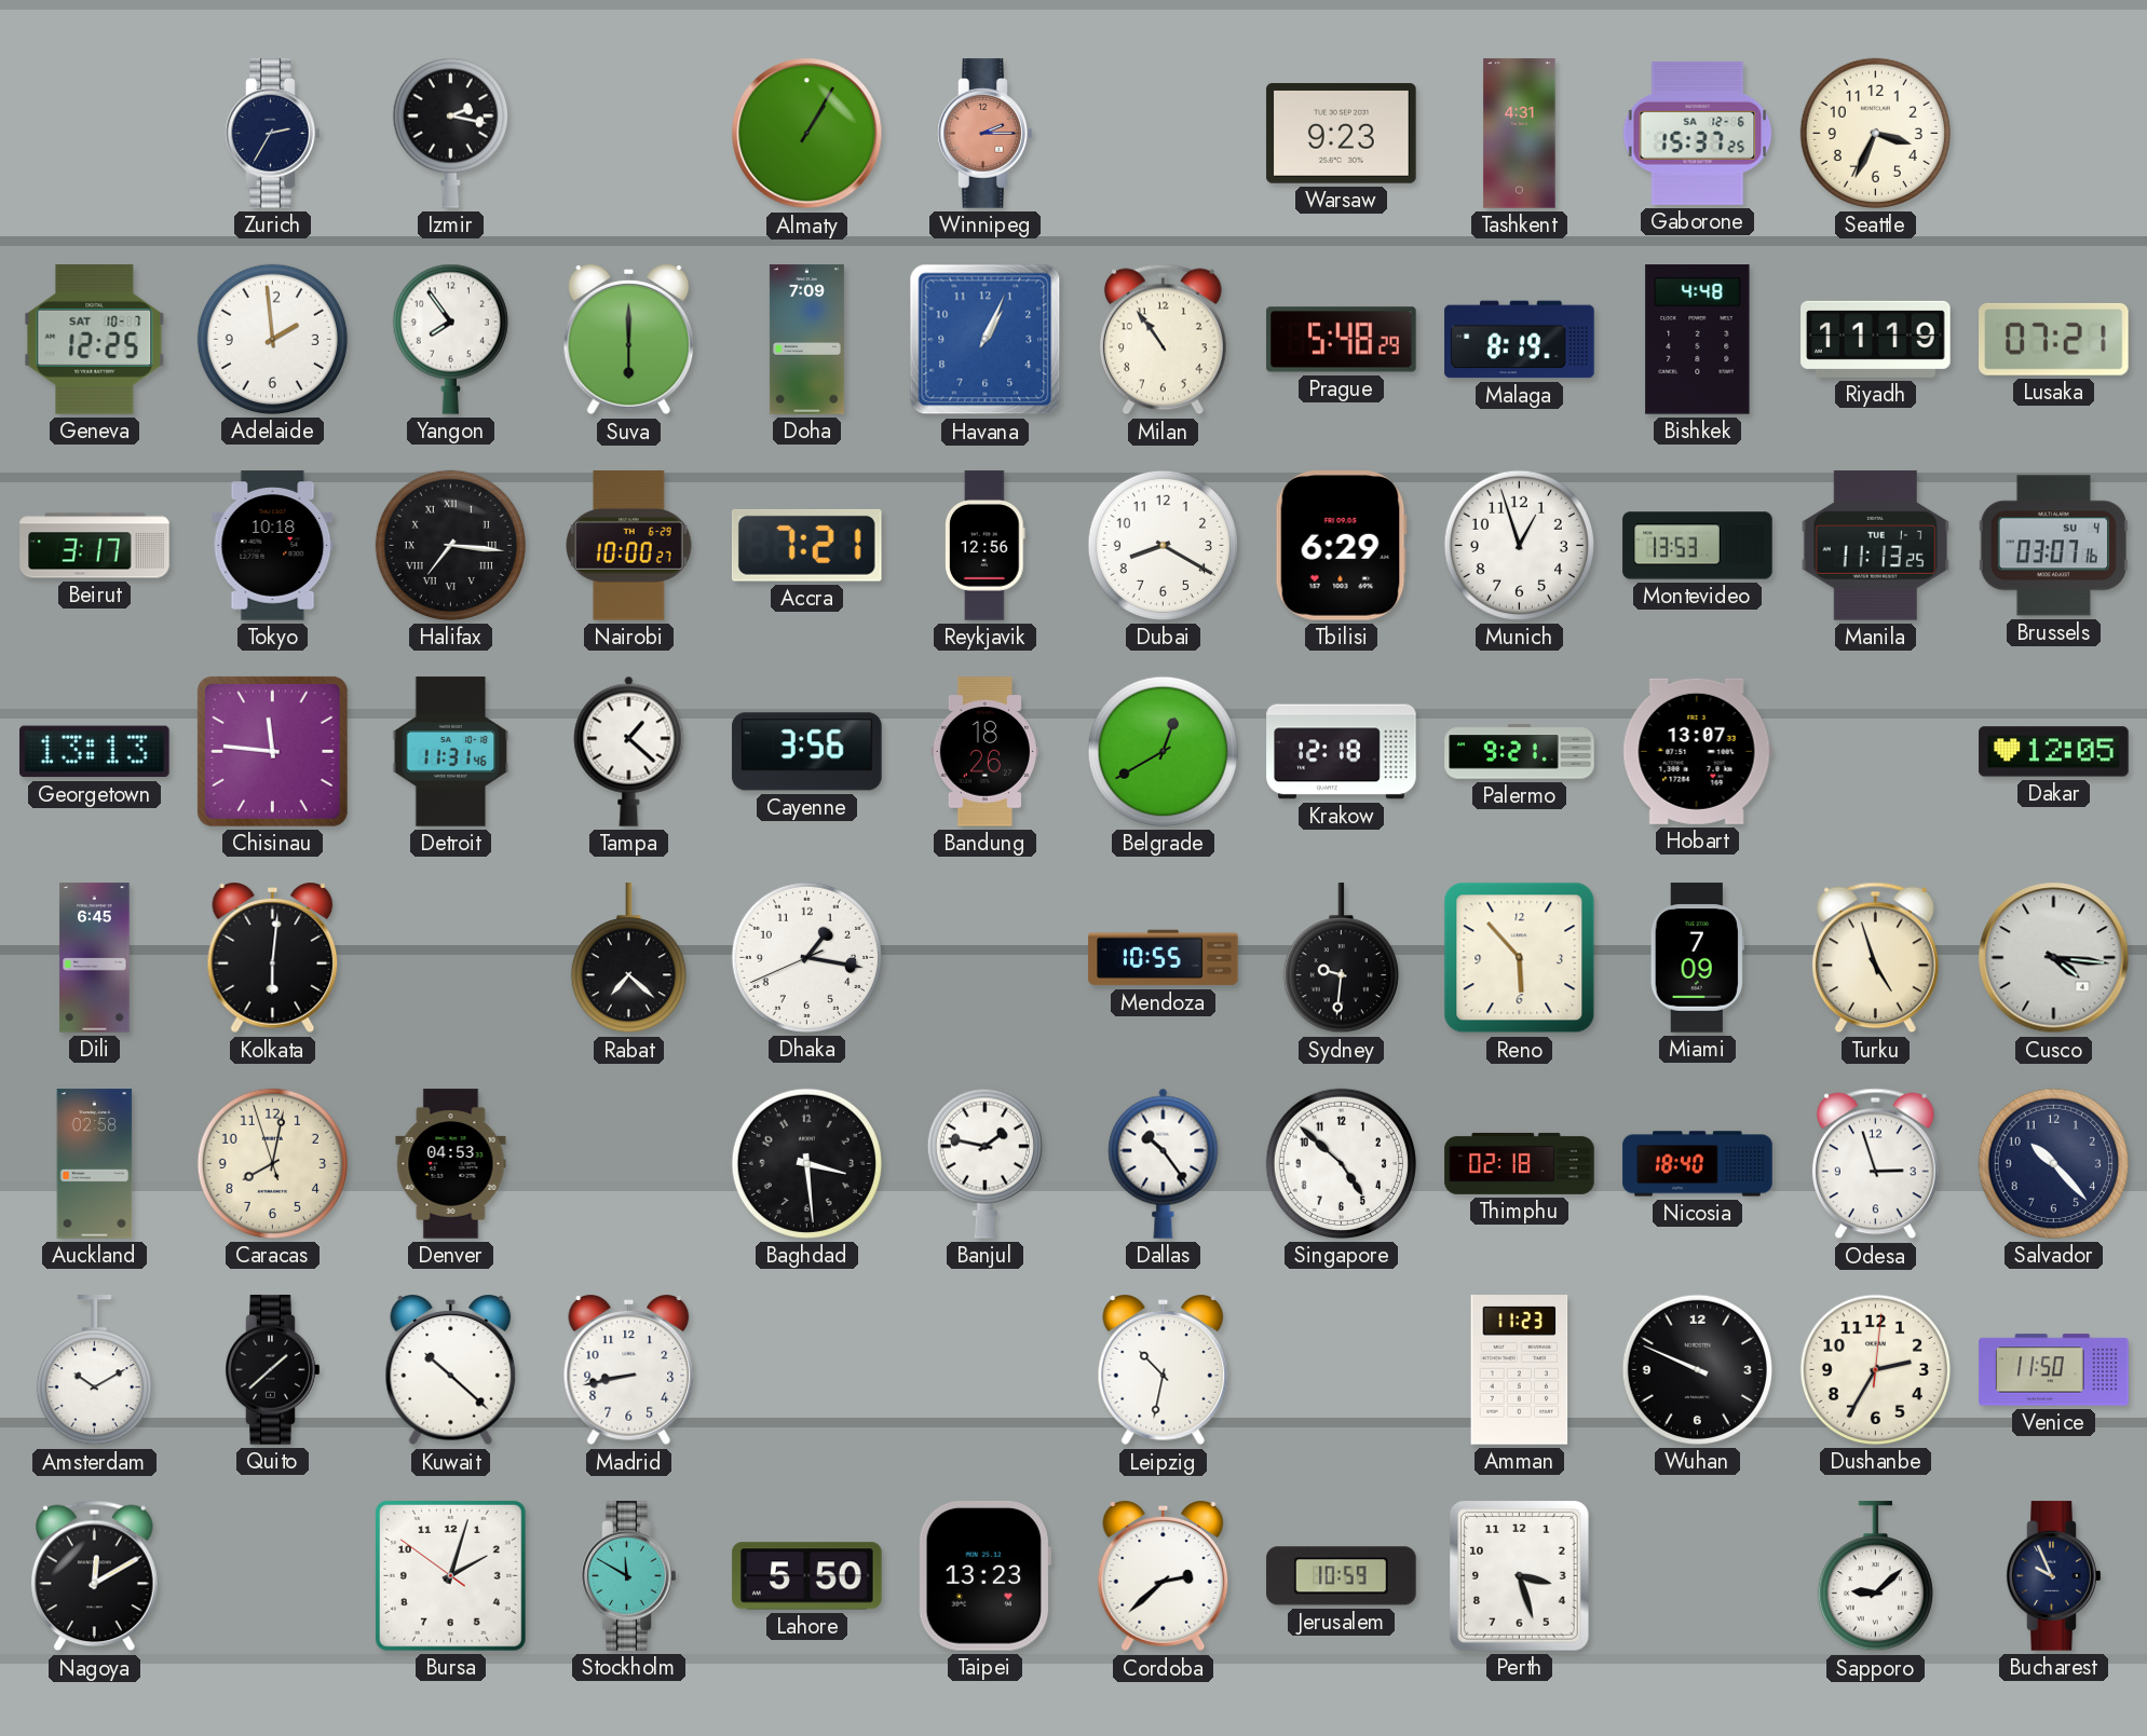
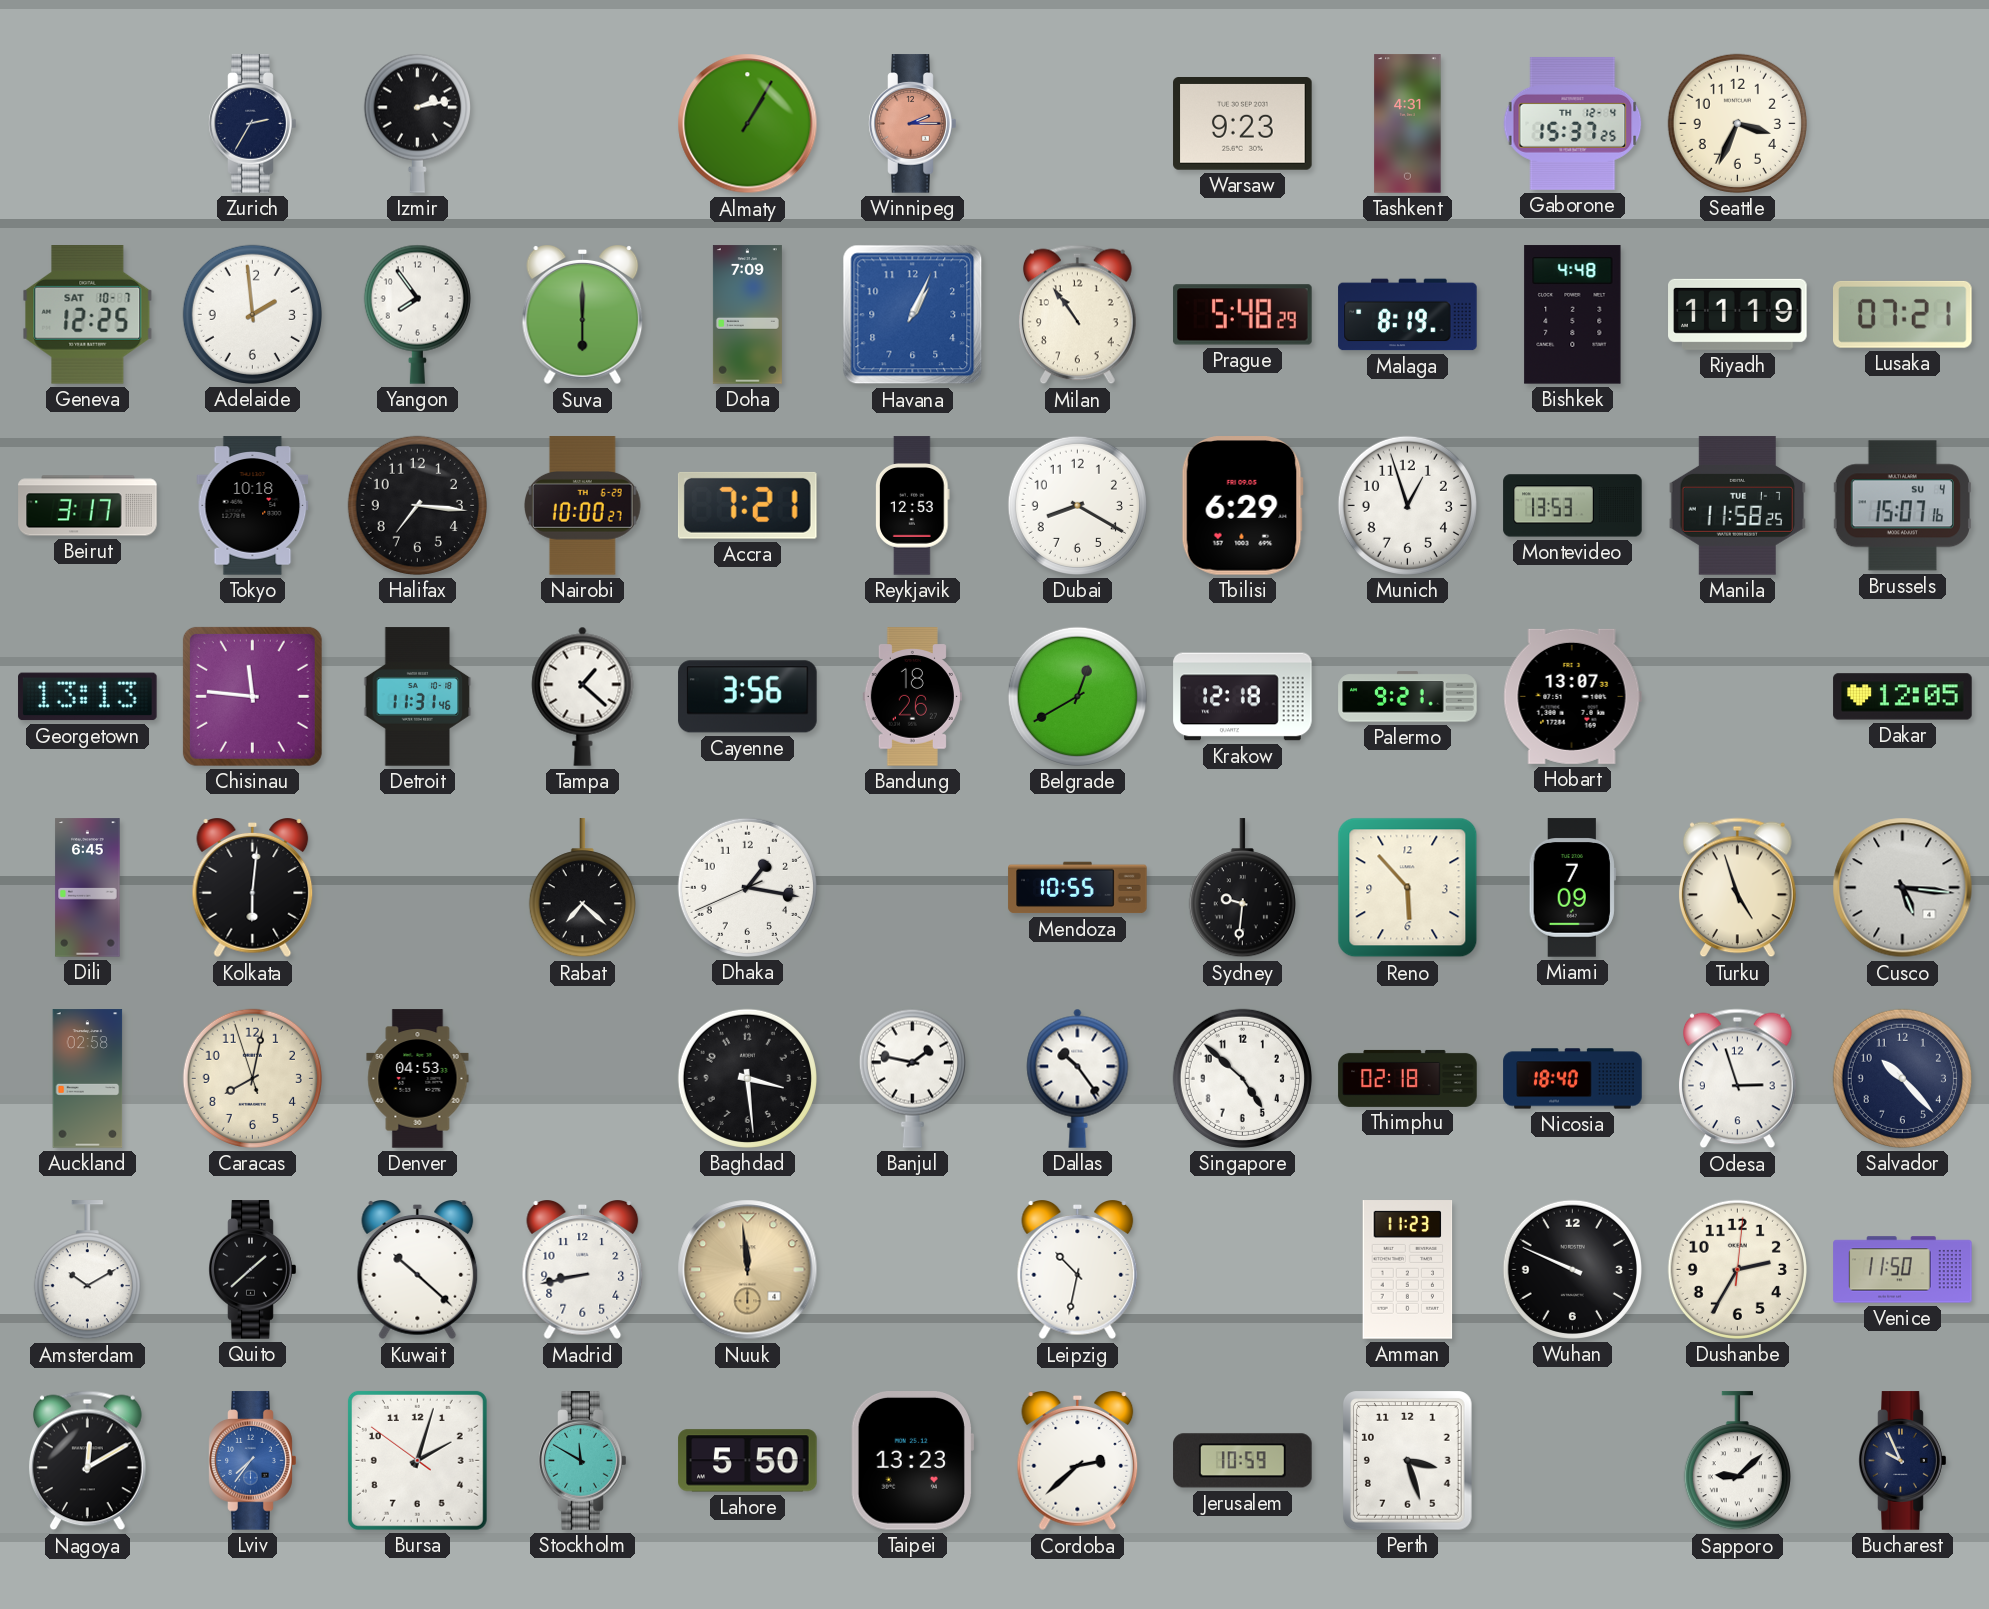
Izmir: 2:17 -> 2:13 (417, 123)
Gaborone date: SA 12-6 -> TH 12-4 (1573, 123)
Halifax numerals: Roman -> Arabic (417, 505)
Reykjavik: 12:56 -> 12:53 (913, 506)
Manila: 11:13 -> 11:58 (1737, 506)
Brussels: 03:07 -> 15:07 (1902, 506)
Cusco: 4:16 -> 5:16 (1903, 888)
Nuuk: none -> 11:59 (748, 1270)
Lviv: none -> 7:36 (253, 1461)
